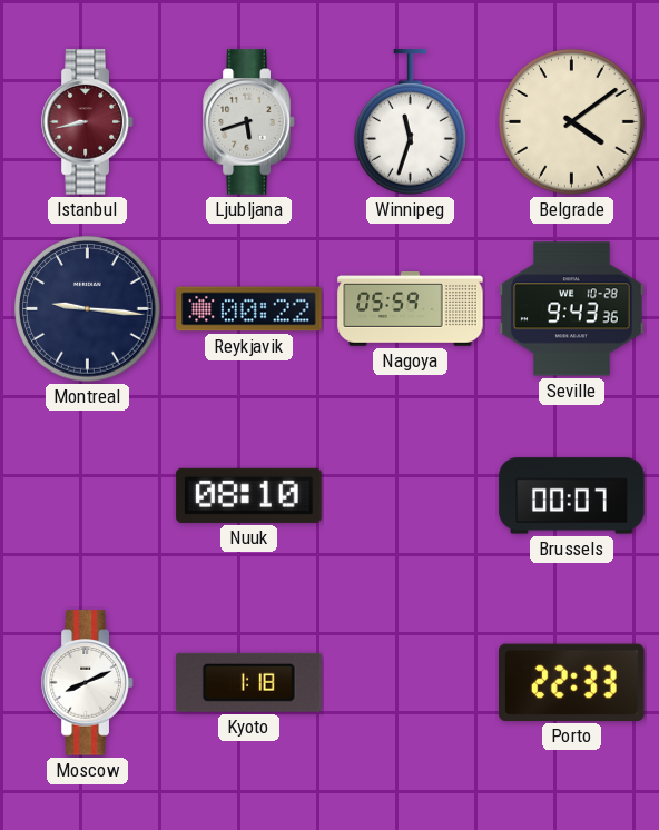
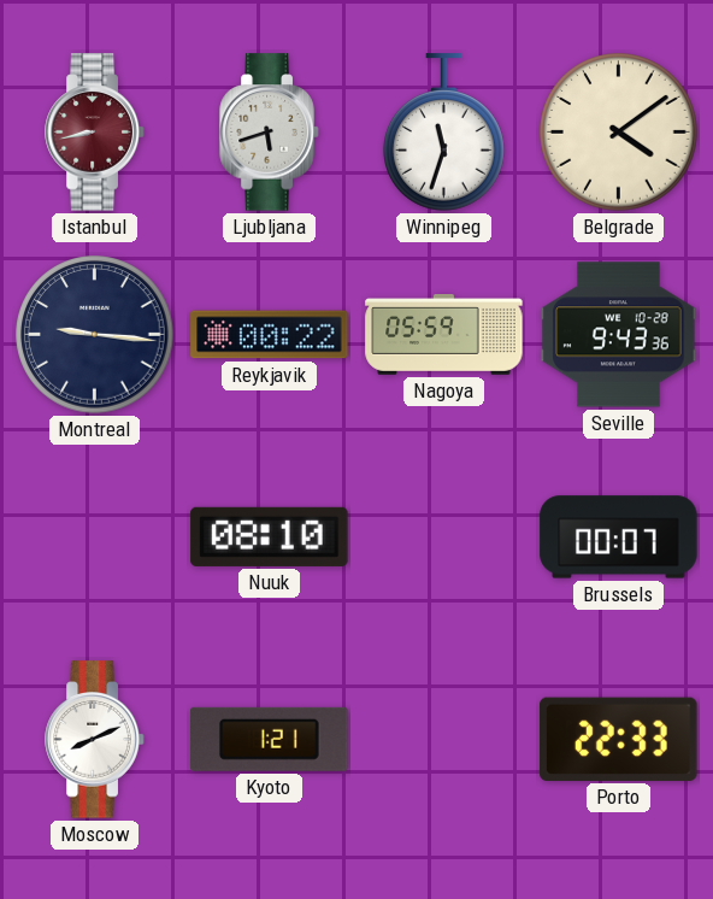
Kyoto: 1:18 -> 1:21 (270, 739)
